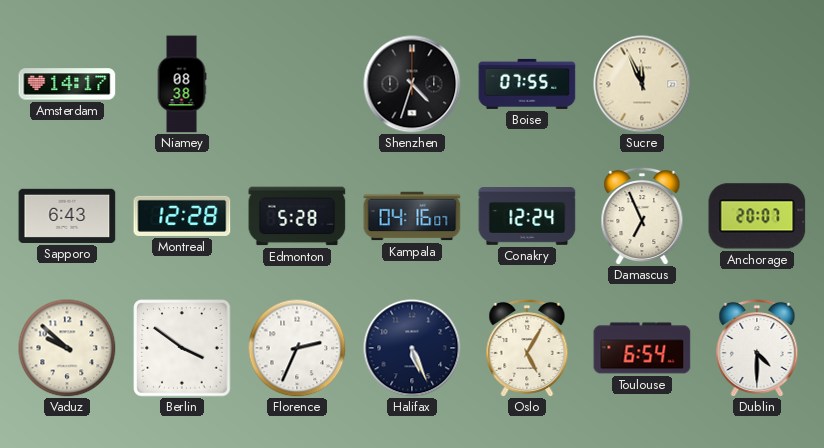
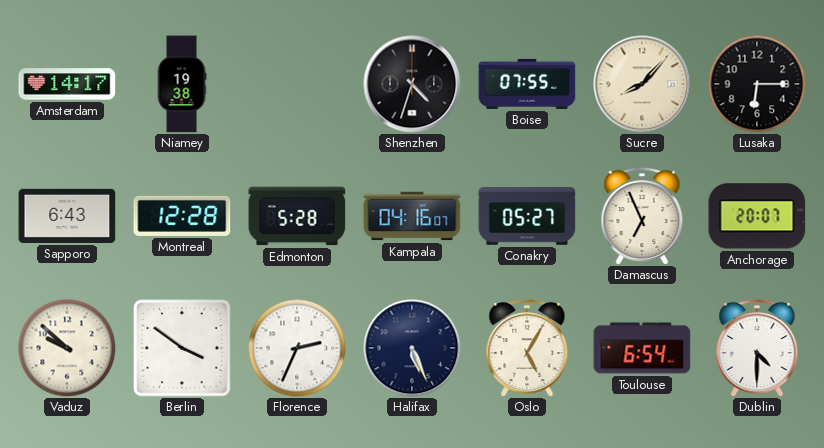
Niamey: 08:38 -> 19:38 (182, 84)
Sucre: 11:56 -> 8:07 (642, 84)
Lusaka: none -> 6:15 (757, 84)
Conakry: 12:24 -> 05:27 (527, 216)
